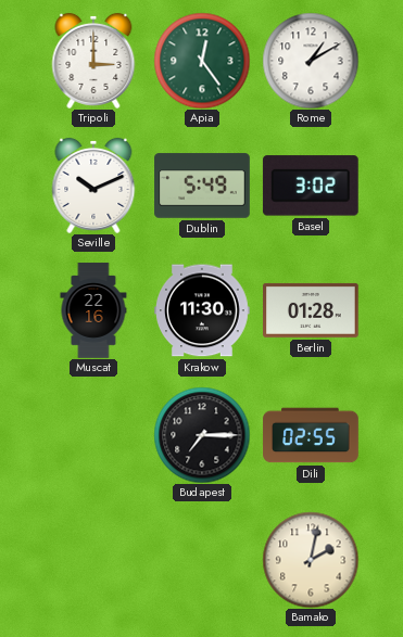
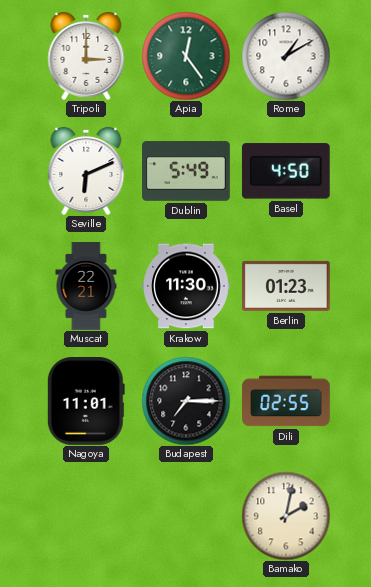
Seville: 10:11 -> 6:11 (86, 171)
Basel: 3:02 -> 4:50 (286, 171)
Muscat: 22:16 -> 22:21 (86, 286)
Berlin: 01:28 -> 01:23 (287, 286)
Nagoya: none -> 11:01 (86, 402)
